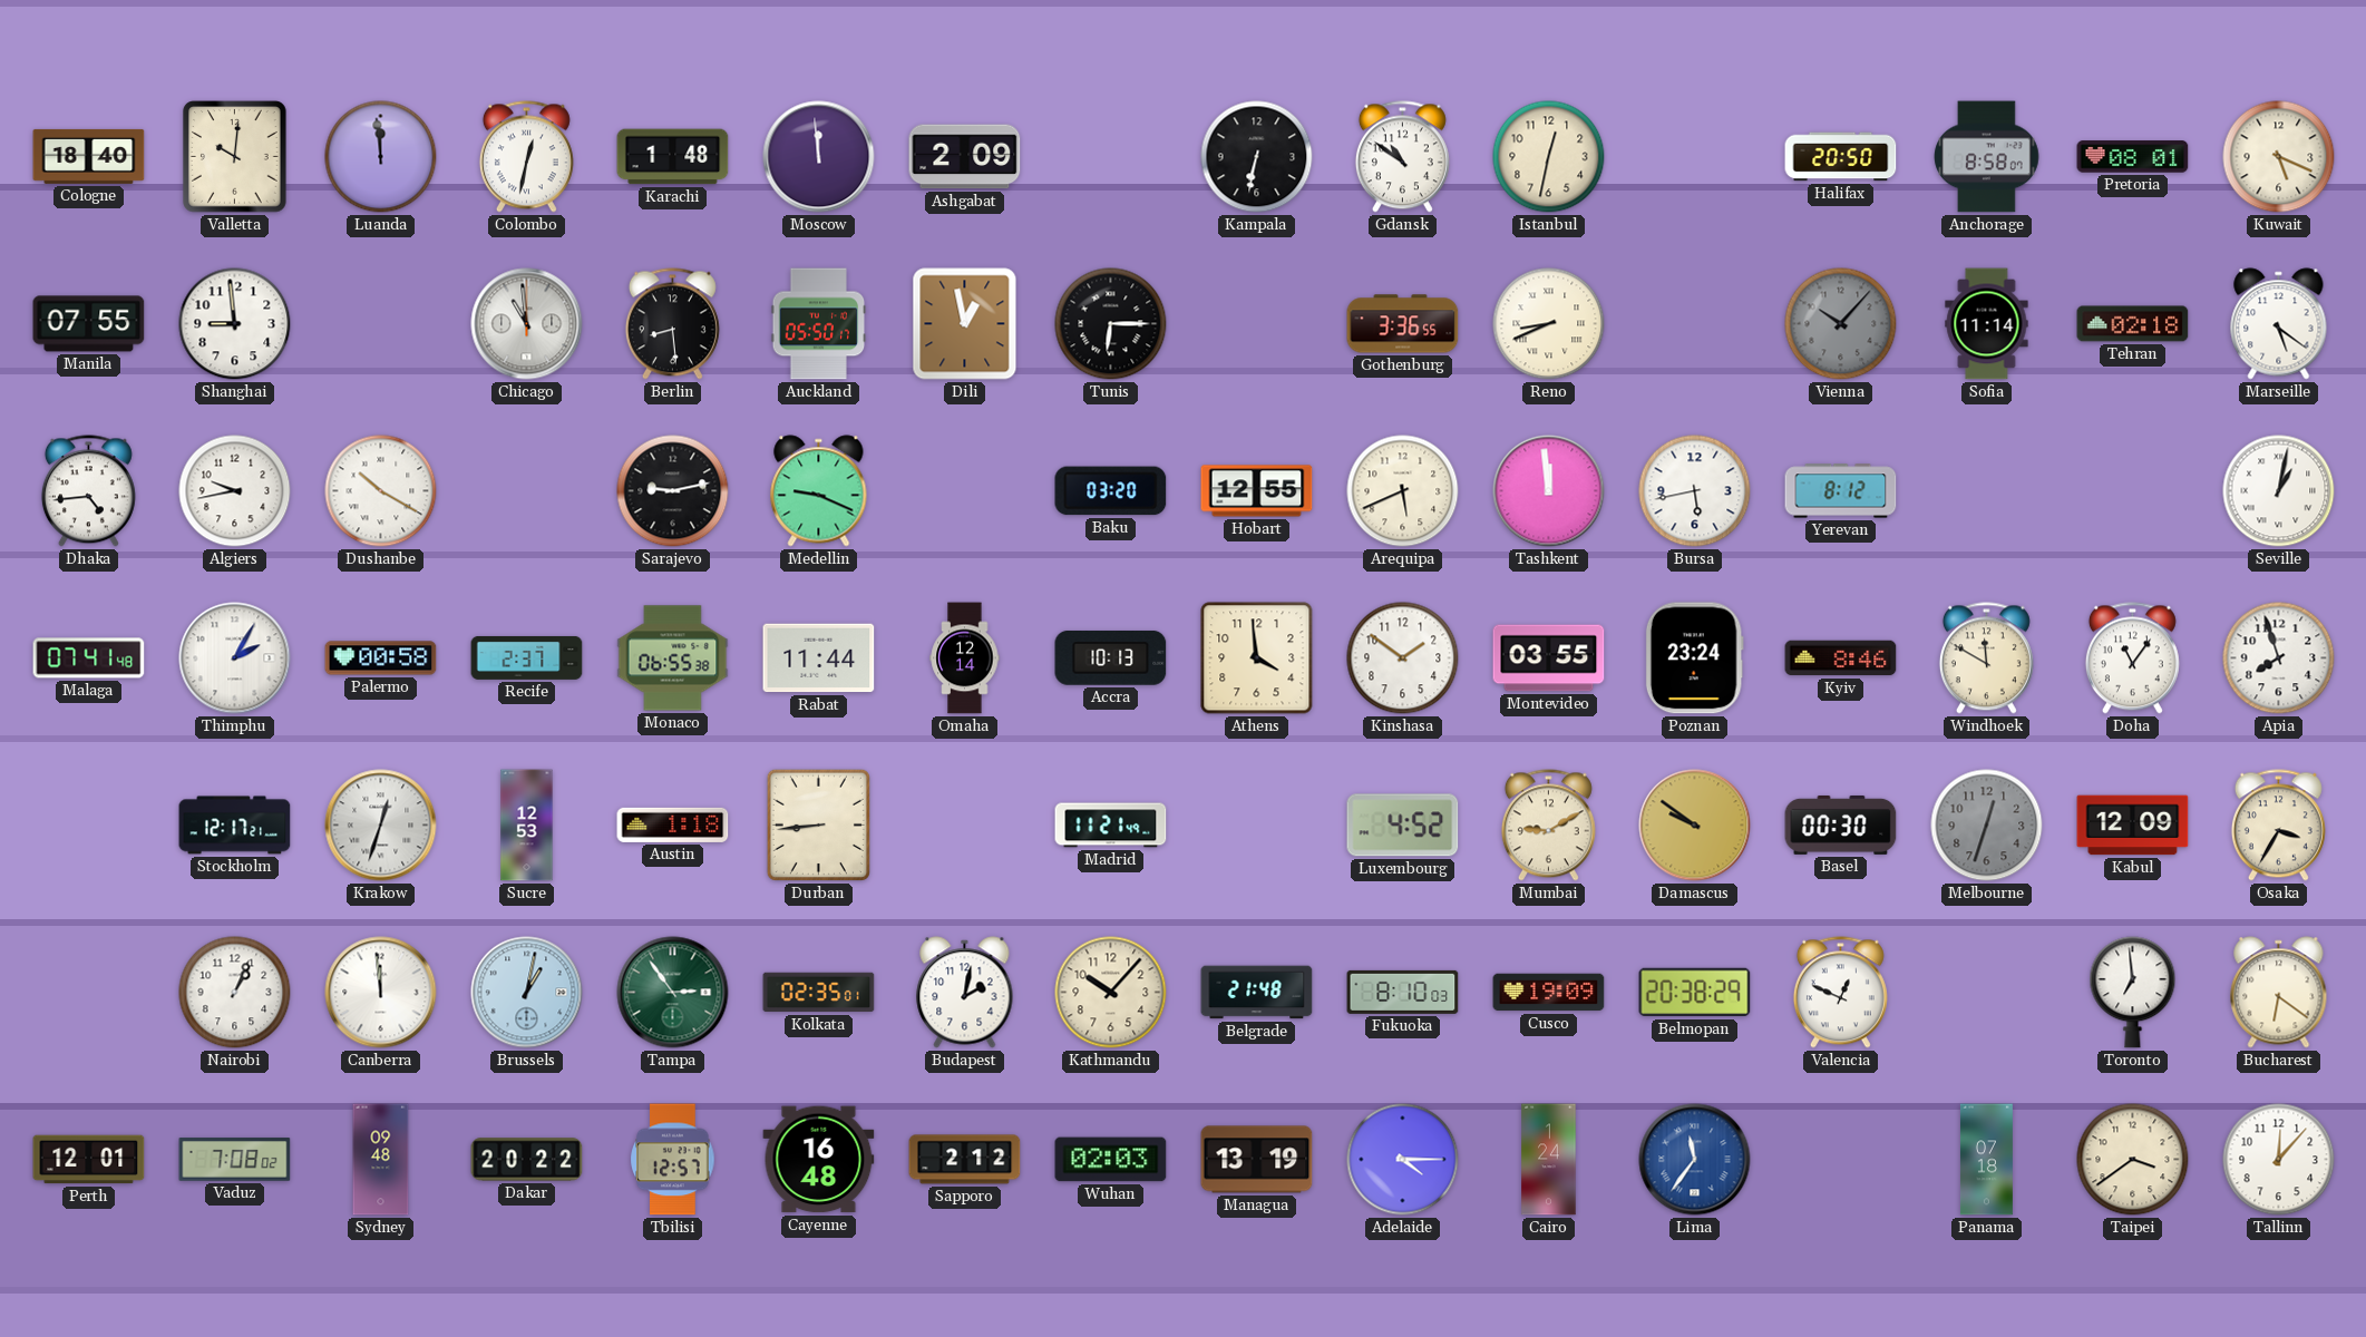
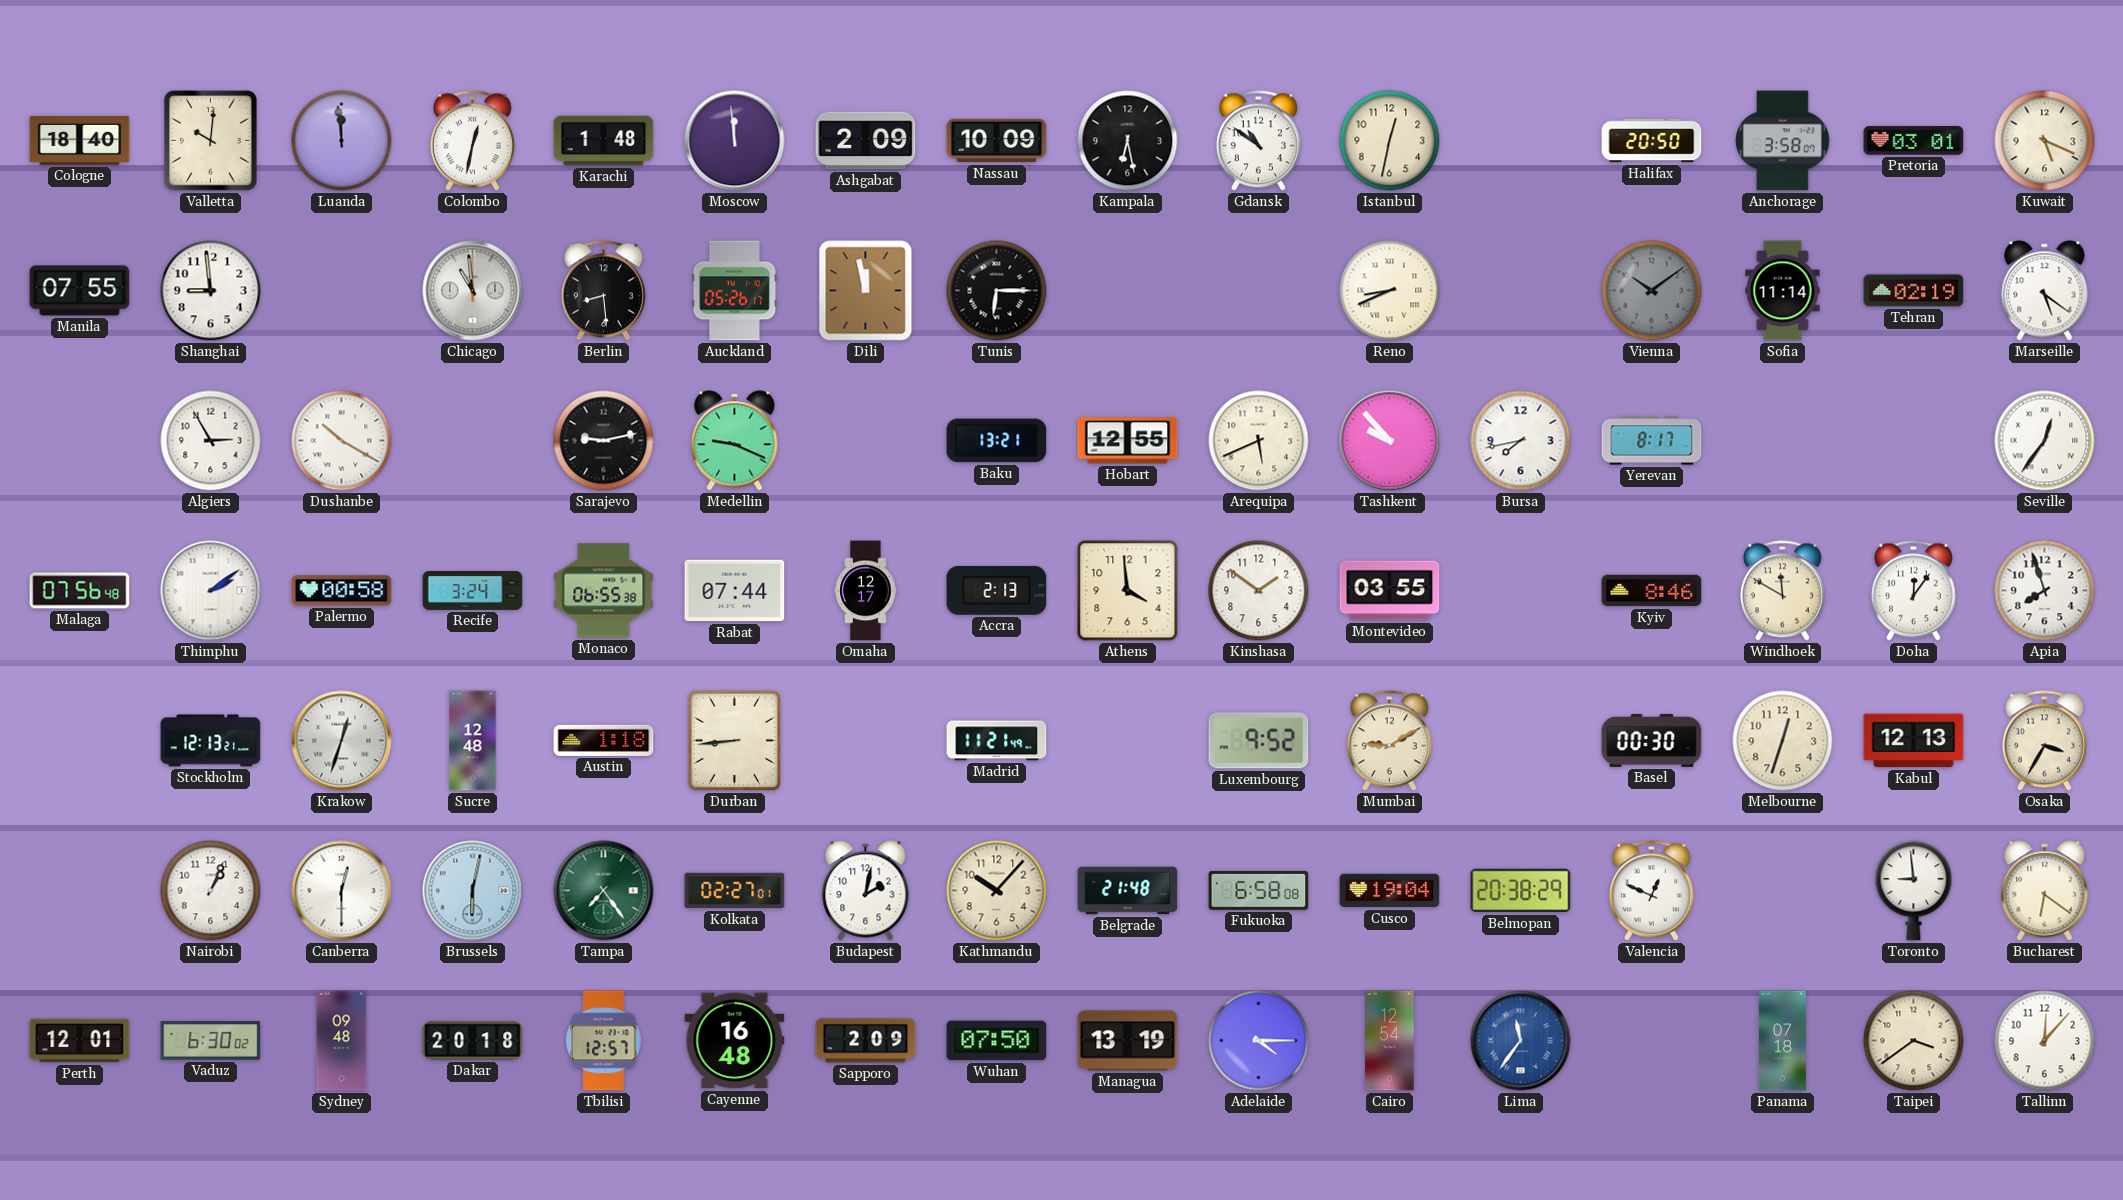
Nassau: none -> 10:09 (997, 141)
Kampala: 6:32 -> 6:28 (1128, 141)
Anchorage: 8:58 -> 3:58 (1783, 141)
Pretoria: 08:01 -> 03:01 (1914, 141)
Auckland: 05:50 -> 05:26 (735, 291)
Dili: 12:58 -> 11:58 (866, 291)
Gothenburg: 3:36 -> none (1403, 324)
Vienna: 10:07 -> 10:09 (1652, 291)
Tehran: 02:18 -> 02:19 (1914, 291)
Dhaka: 4:44 -> none (88, 491)
Algiers: 9:43 -> 2:55 (211, 441)
Baku: 03:20 -> 13:21 (997, 441)
Tashkent: 11:59 -> 9:53 (1390, 441)
Bursa: 5:43 -> 7:43 (1521, 441)
Yerevan: 8:12 -> 8:17 (1652, 441)
Seville: 1:02 -> 12:36 (2045, 441)
Malaga: 07:41 -> 07:56 (80, 591)
Thimphu: 2:05 -> 2:09 (211, 591)
Recife: 2:37 -> 3:24 (473, 590)
Rabat: 11:44 -> 07:44 (735, 591)
Omaha: 12:14 -> 12:17 (866, 591)
Accra: 10:13 -> 2:13 (997, 591)
Poznan: 23:24 -> none (1694, 658)
Doha: 11:06 -> 12:06 (1913, 591)
Stockholm: 12:17 -> 12:13 (211, 741)
Sucre: 12:53 -> 12:48 (473, 741)
Luxembourg: 4:52 -> 9:52 (1259, 741)
Damascus: 9:51 -> none (1695, 826)
Melbourne dial: grey -> cream (1783, 741)
Kabul: 12:09 -> 12:13 (1914, 741)
Canberra: 11:59 -> 12:30 (342, 891)
Brussels: 1:02 -> 6:02 (473, 891)
Tampa: 2:54 -> 7:24 (604, 891)
Kolkata: 02:35 -> 02:27 (735, 891)
Fukuoka: 8:10 -> 6:58 (1259, 890)
Cusco: 19:09 -> 19:04 (1390, 891)
Toronto: 6:59 -> 8:59 (1914, 891)
Vaduz: 7:08 -> 6:30 (211, 1041)
Dakar: 20:22 -> 20:18 (473, 1041)
Sapporo: 2:12 -> 2:09 (866, 1041)
Wuhan: 02:03 -> 07:50 (997, 1041)
Cairo: 1:24 -> 12:54 (1390, 1041)
